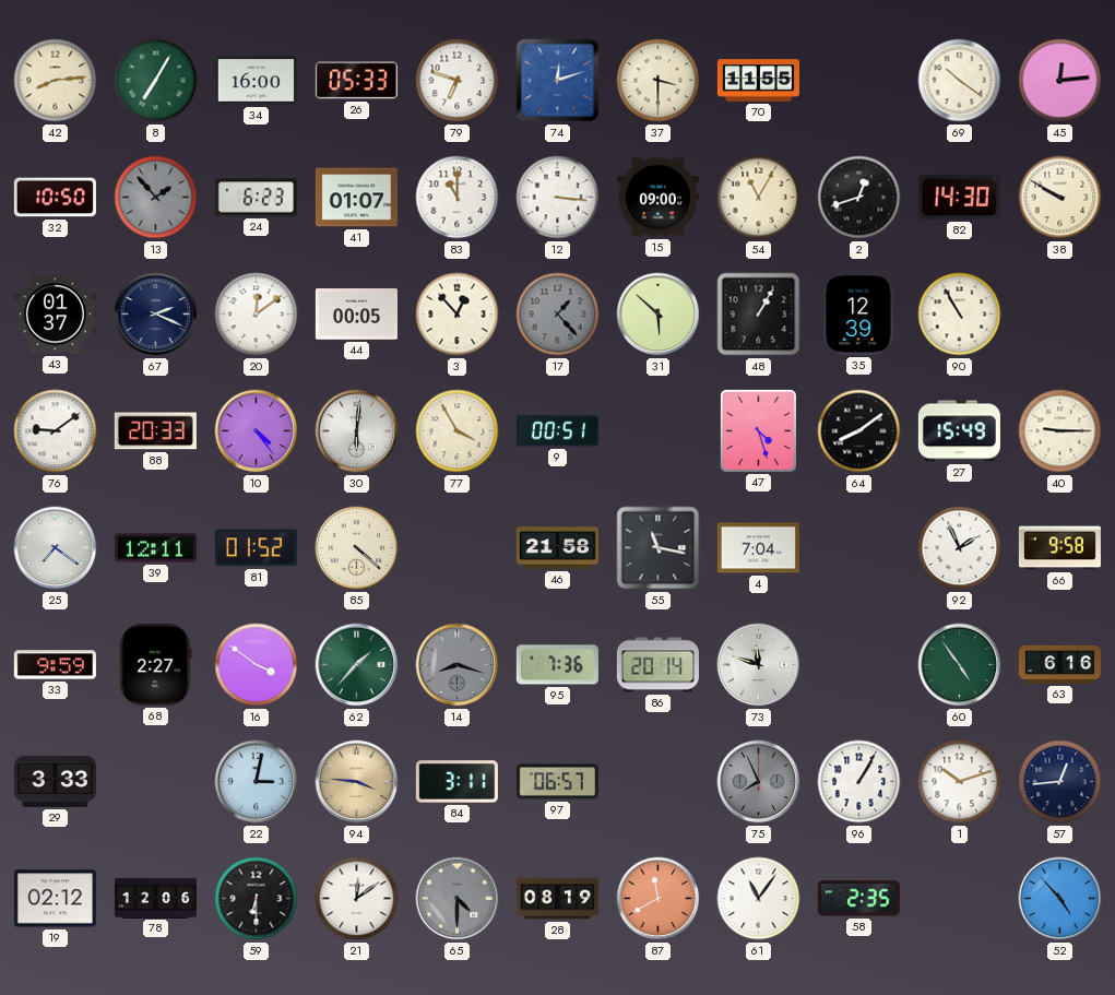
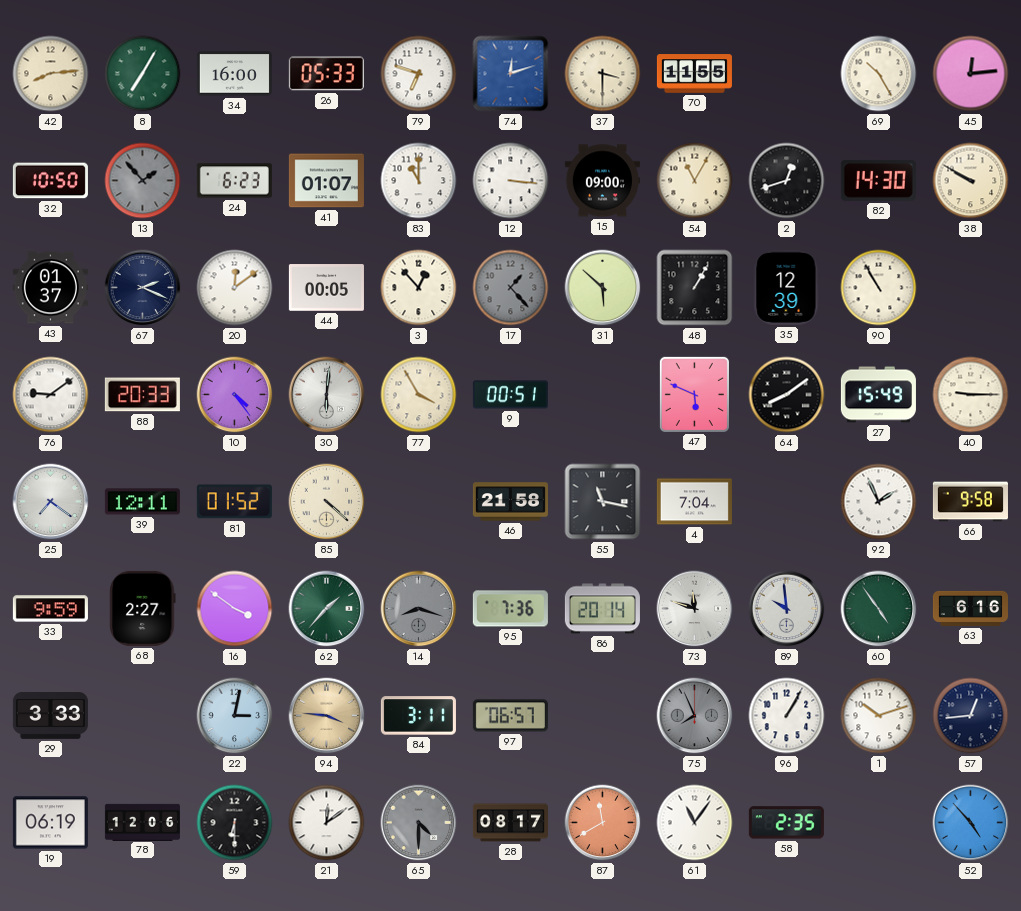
69: 10:21 -> 10:25 (879, 74)
47: 4:27 -> 5:49 (694, 394)
89: none -> 9:59 (787, 609)
19: 02:12 -> 06:19 (50, 823)
28: 08:19 -> 08:17 (510, 823)
